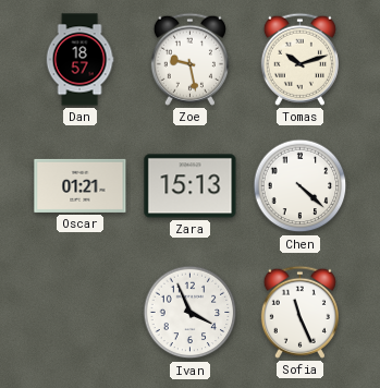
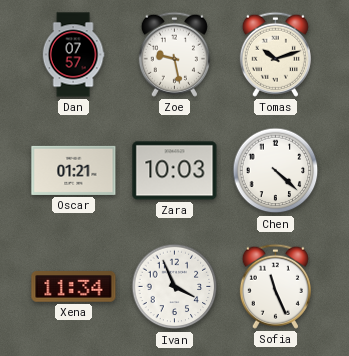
Dan: 18:57 -> 07:57 (73, 55)
Zara: 15:13 -> 10:03 (175, 171)
Xena: none -> 11:34 (74, 287)
